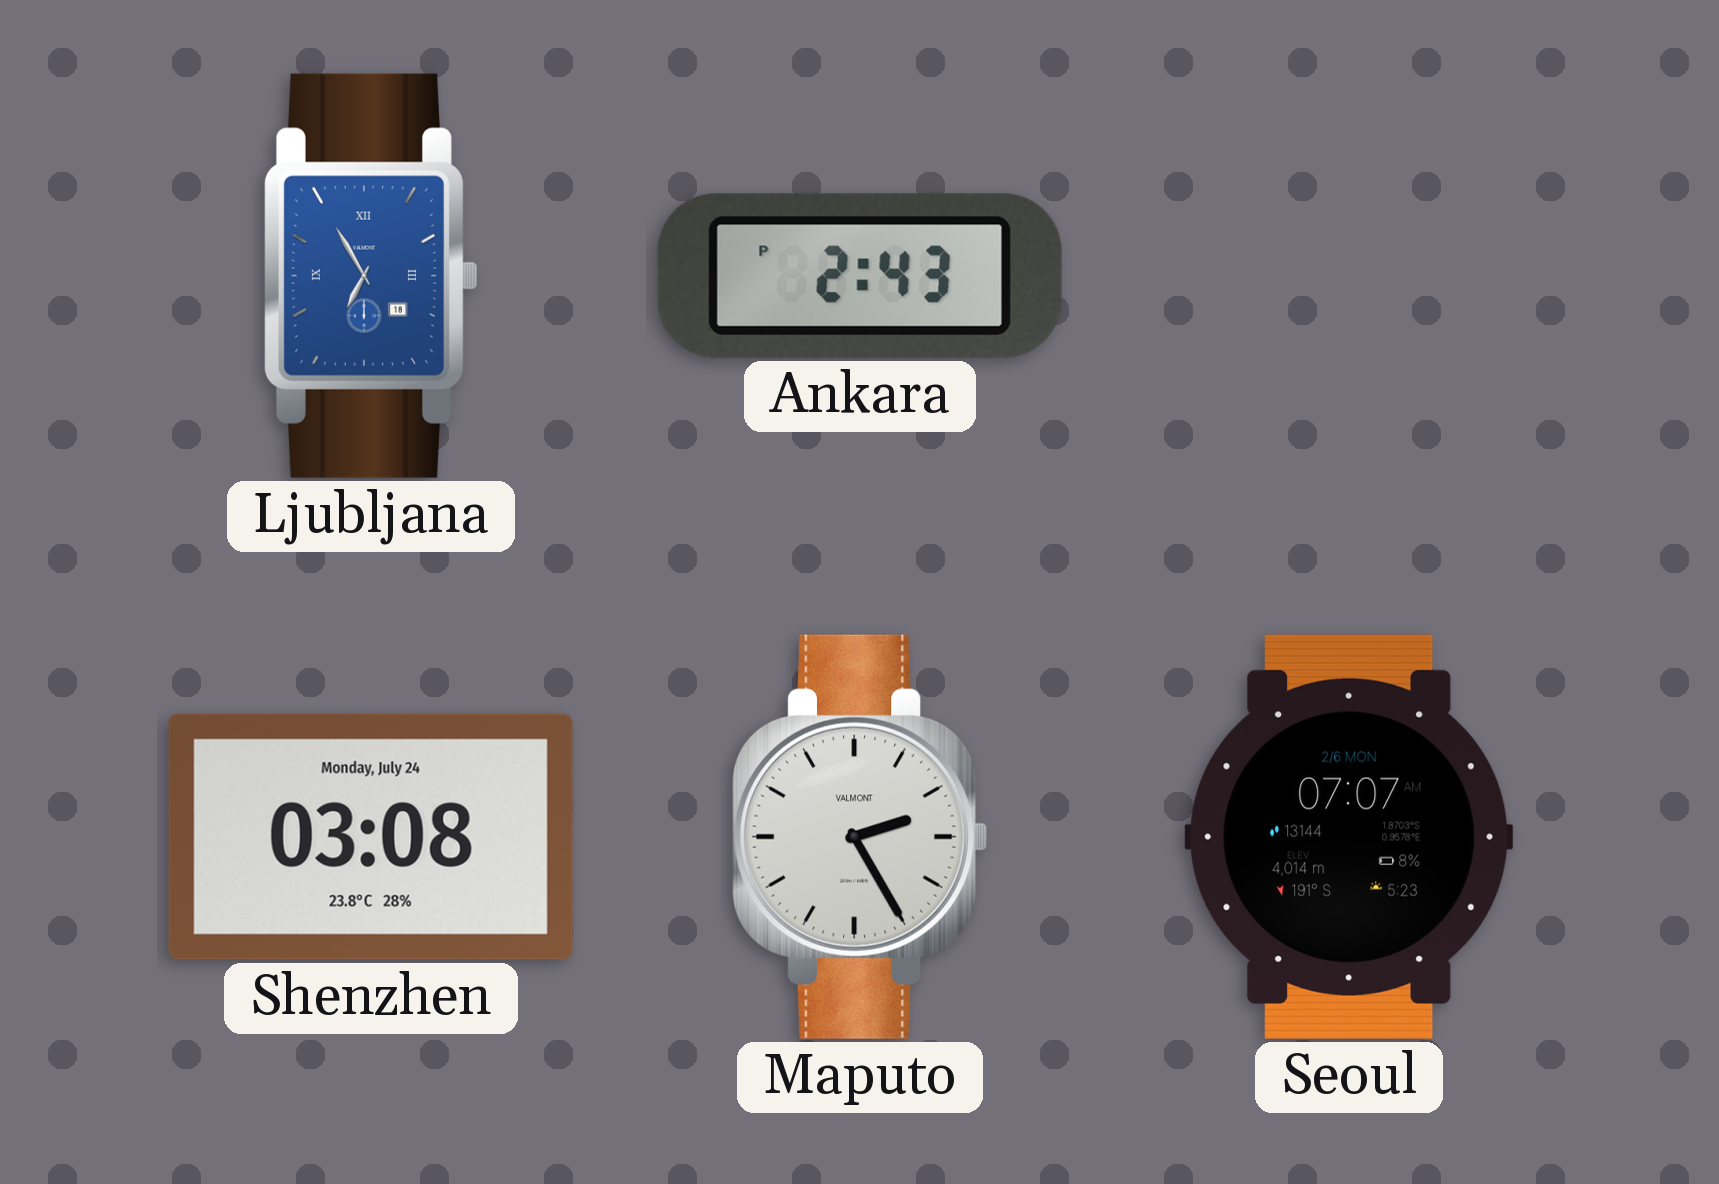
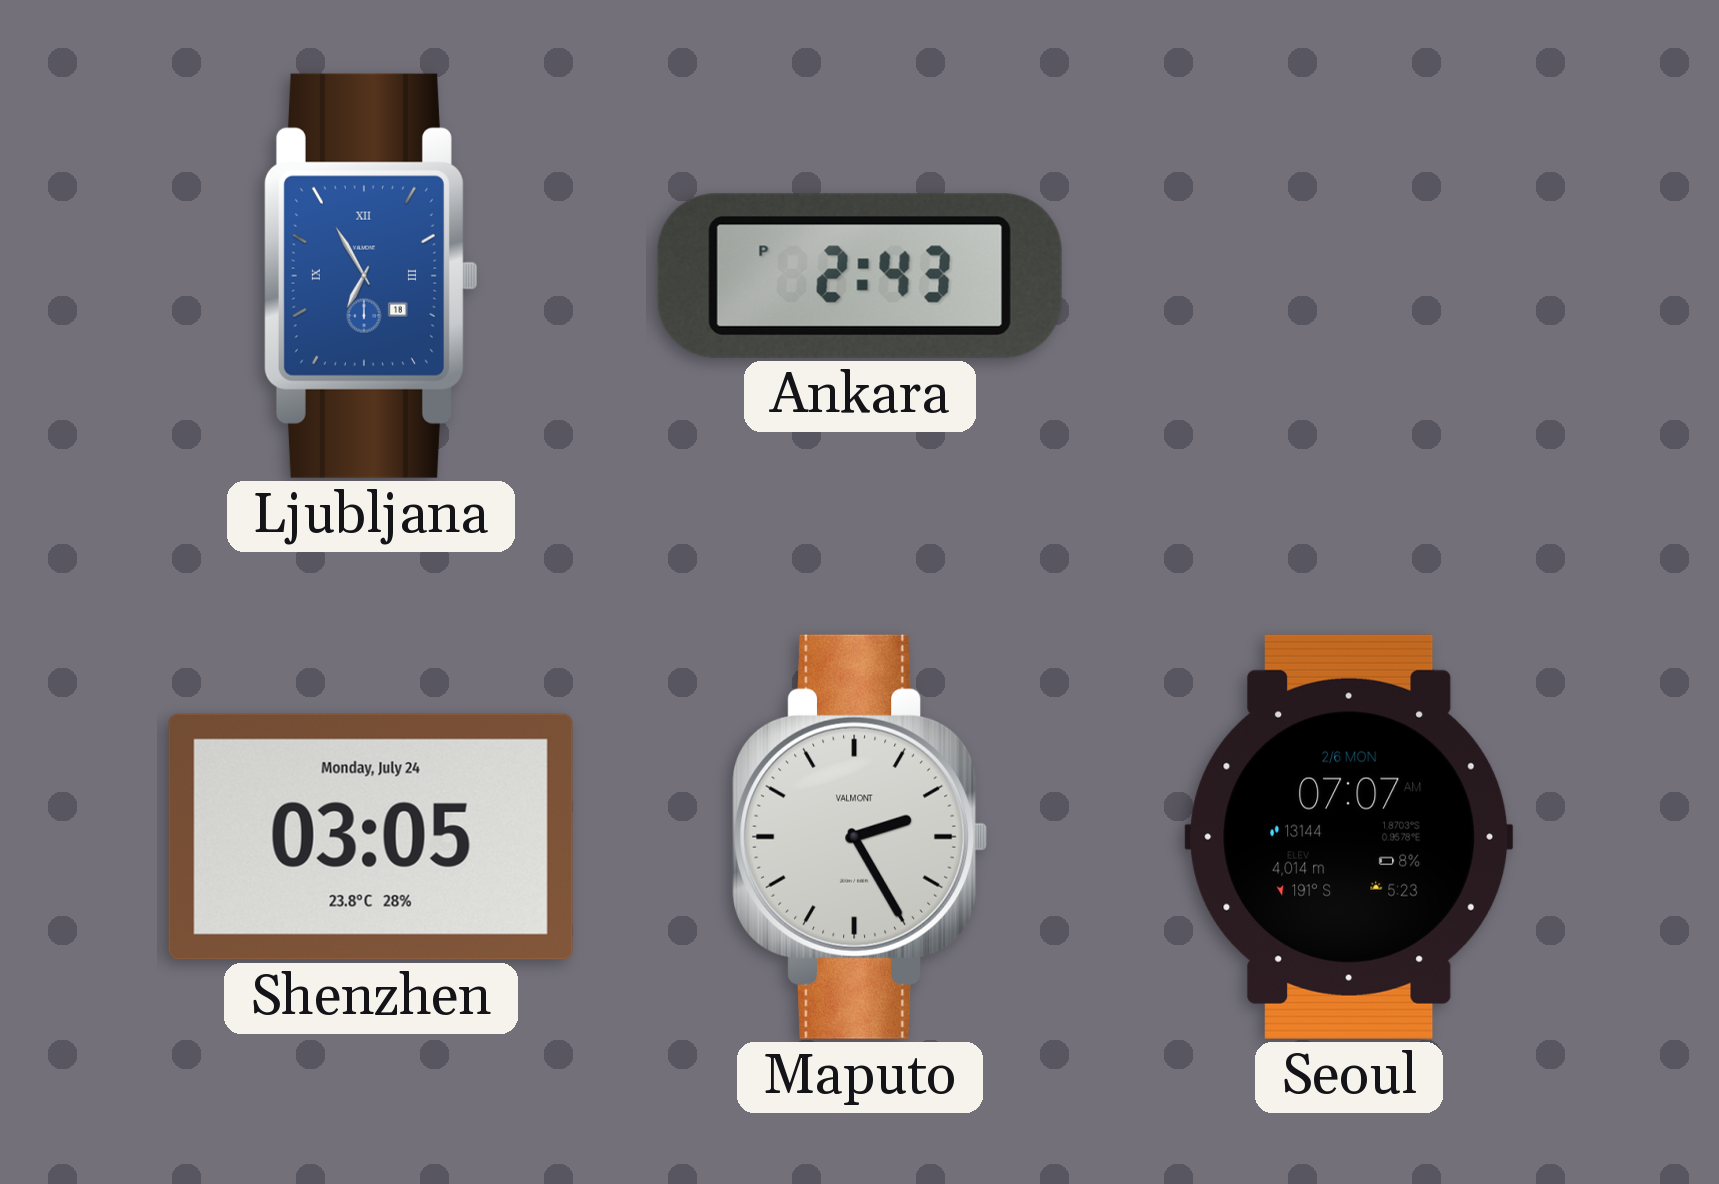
Shenzhen: 03:08 -> 03:05 (371, 837)
